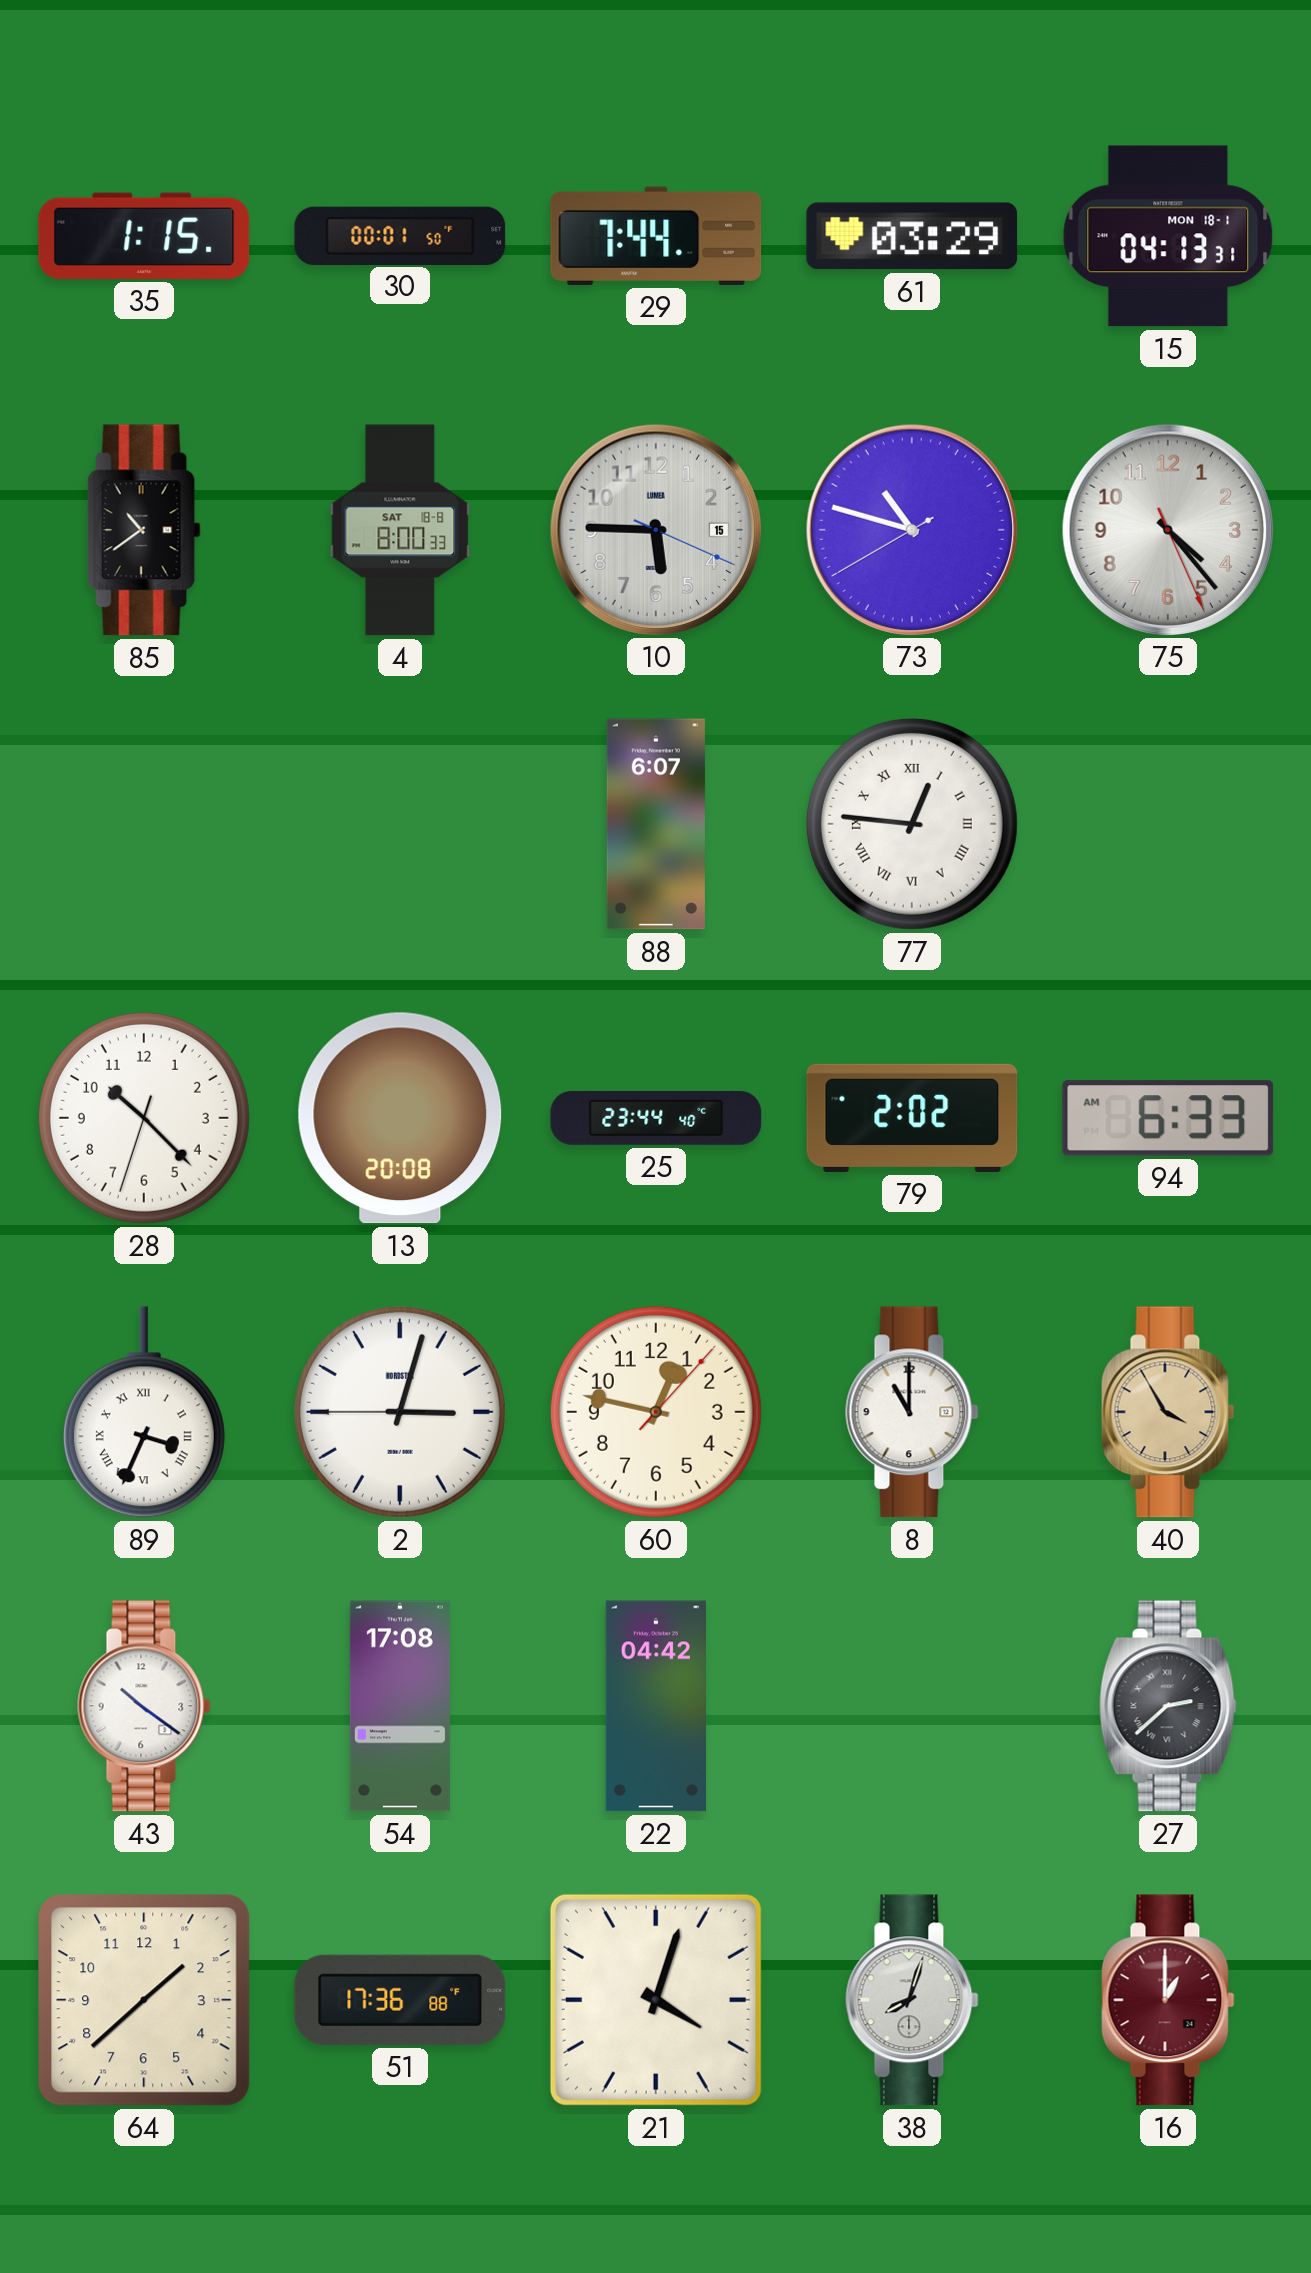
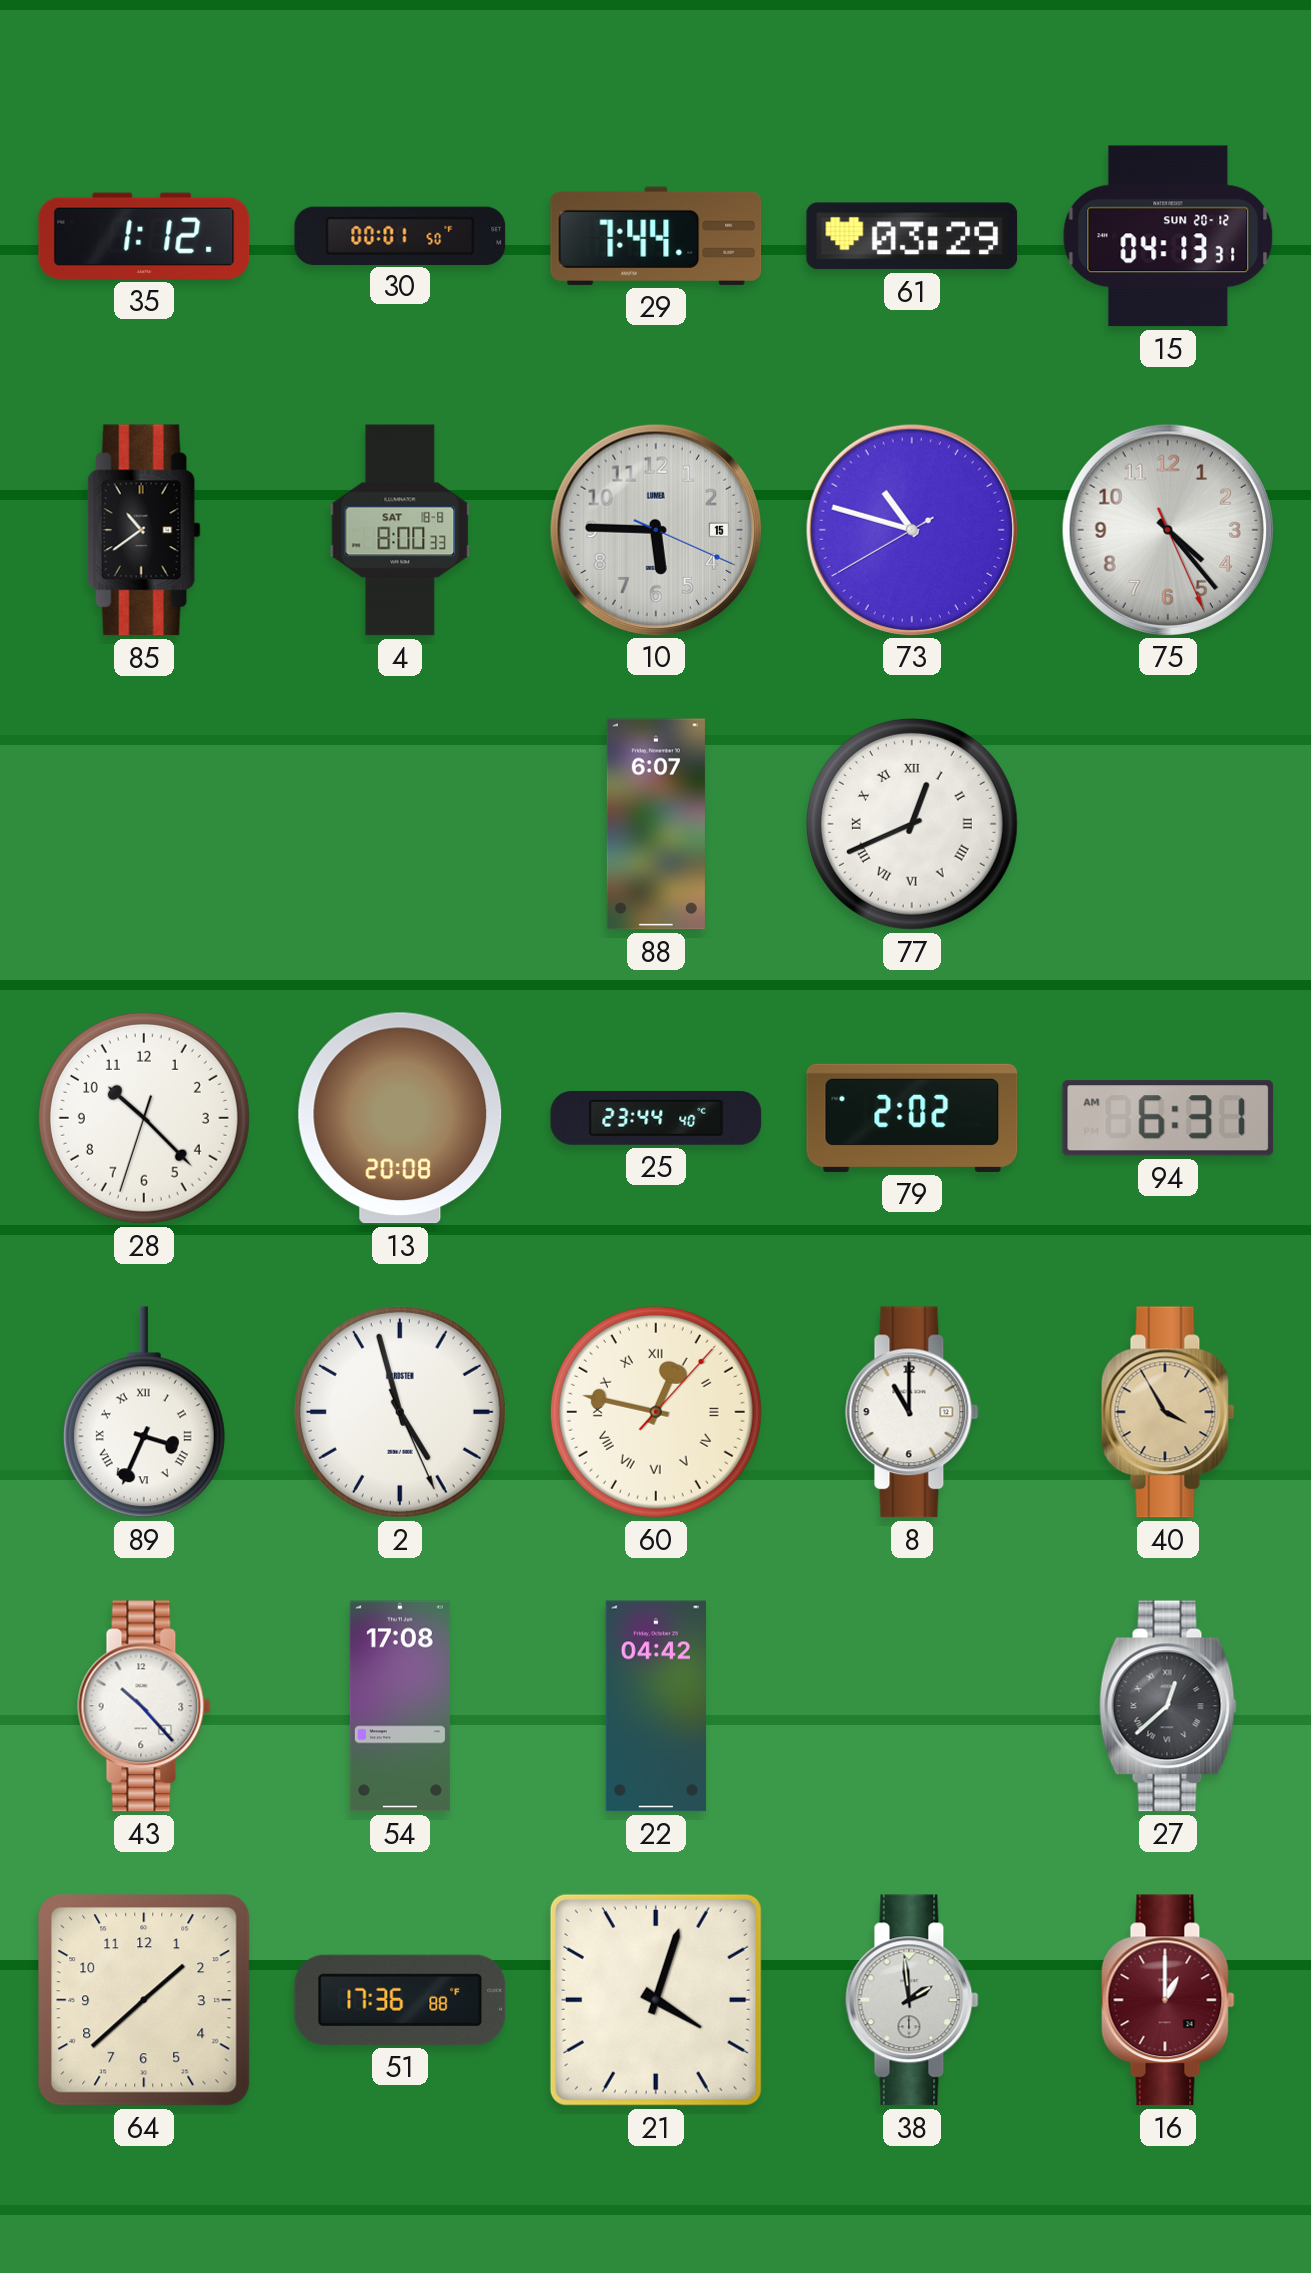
35: 1:15 -> 1:12 (144, 236)
15 date: MON 18-1 -> SUN 20-12 (1168, 236)
77: 12:46 -> 12:41 (912, 824)
94: 6:33 -> 6:31 (1168, 1118)
2: 3:02 -> 4:57 (400, 1412)
60 numerals: Arabic -> Roman (656, 1412)
43: 10:21 -> 10:23 (144, 1706)
27: 2:38 -> 12:38 (1168, 1706)
38: 8:03 -> 1:59 (912, 2000)
